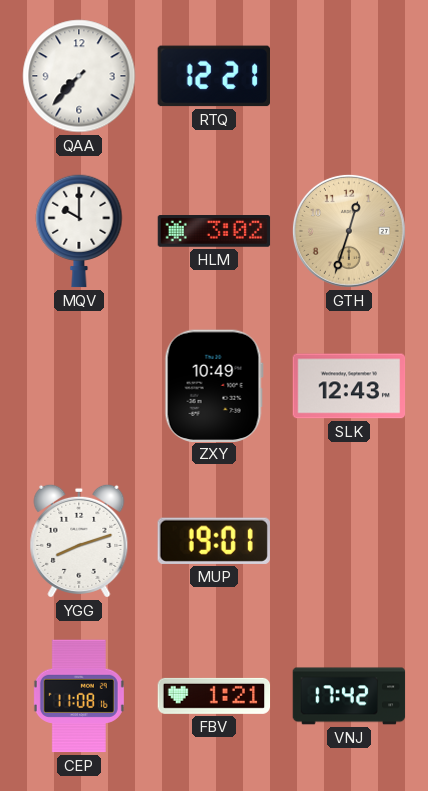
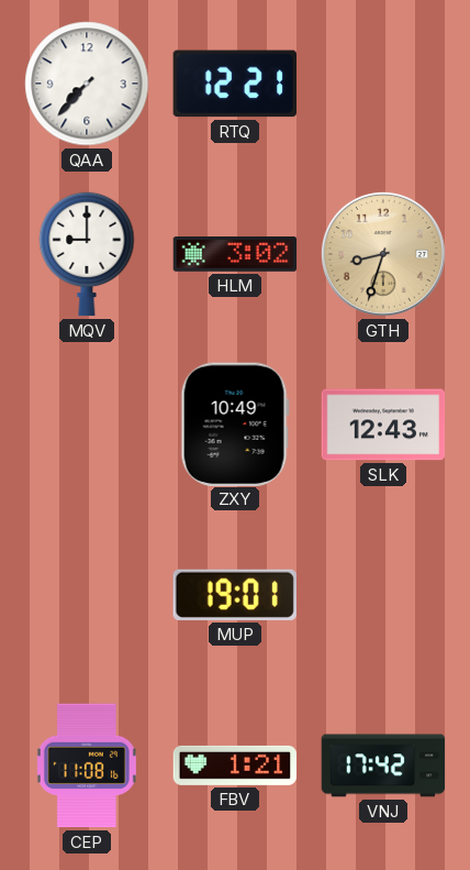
MQV: 10:00 -> 9:00 (87, 254)
GTH: 12:33 -> 8:33 (383, 254)
YGG: 8:12 -> none (79, 541)
